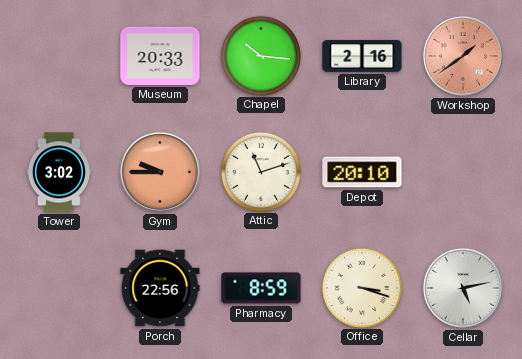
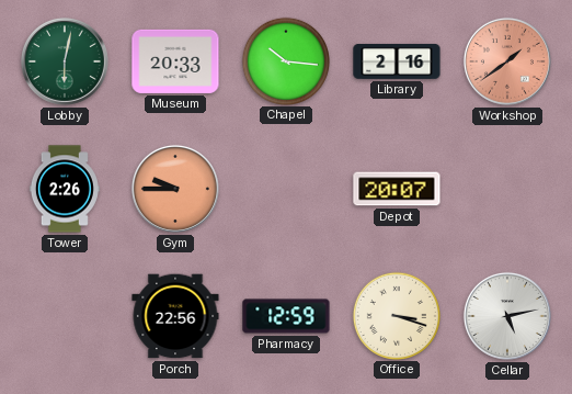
Lobby: none -> 6:02 (65, 61)
Tower: 3:02 -> 2:26 (65, 189)
Attic: 11:12 -> none (260, 171)
Depot: 20:10 -> 20:07 (397, 189)
Pharmacy: 8:59 -> 12:59 (286, 316)
